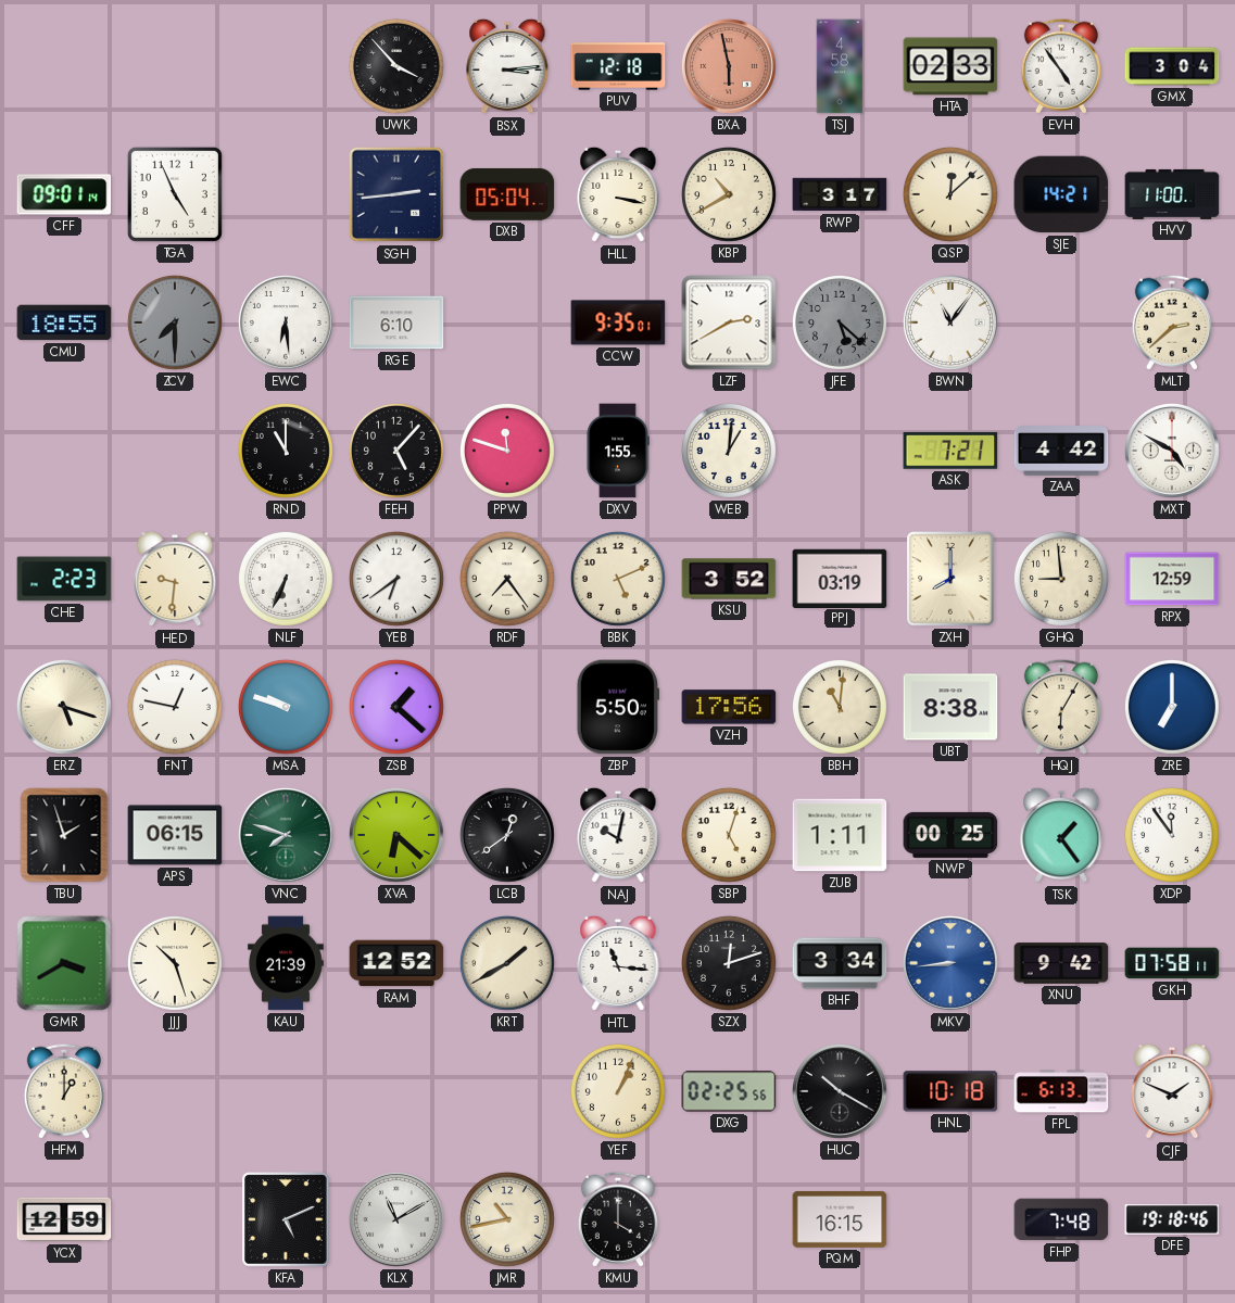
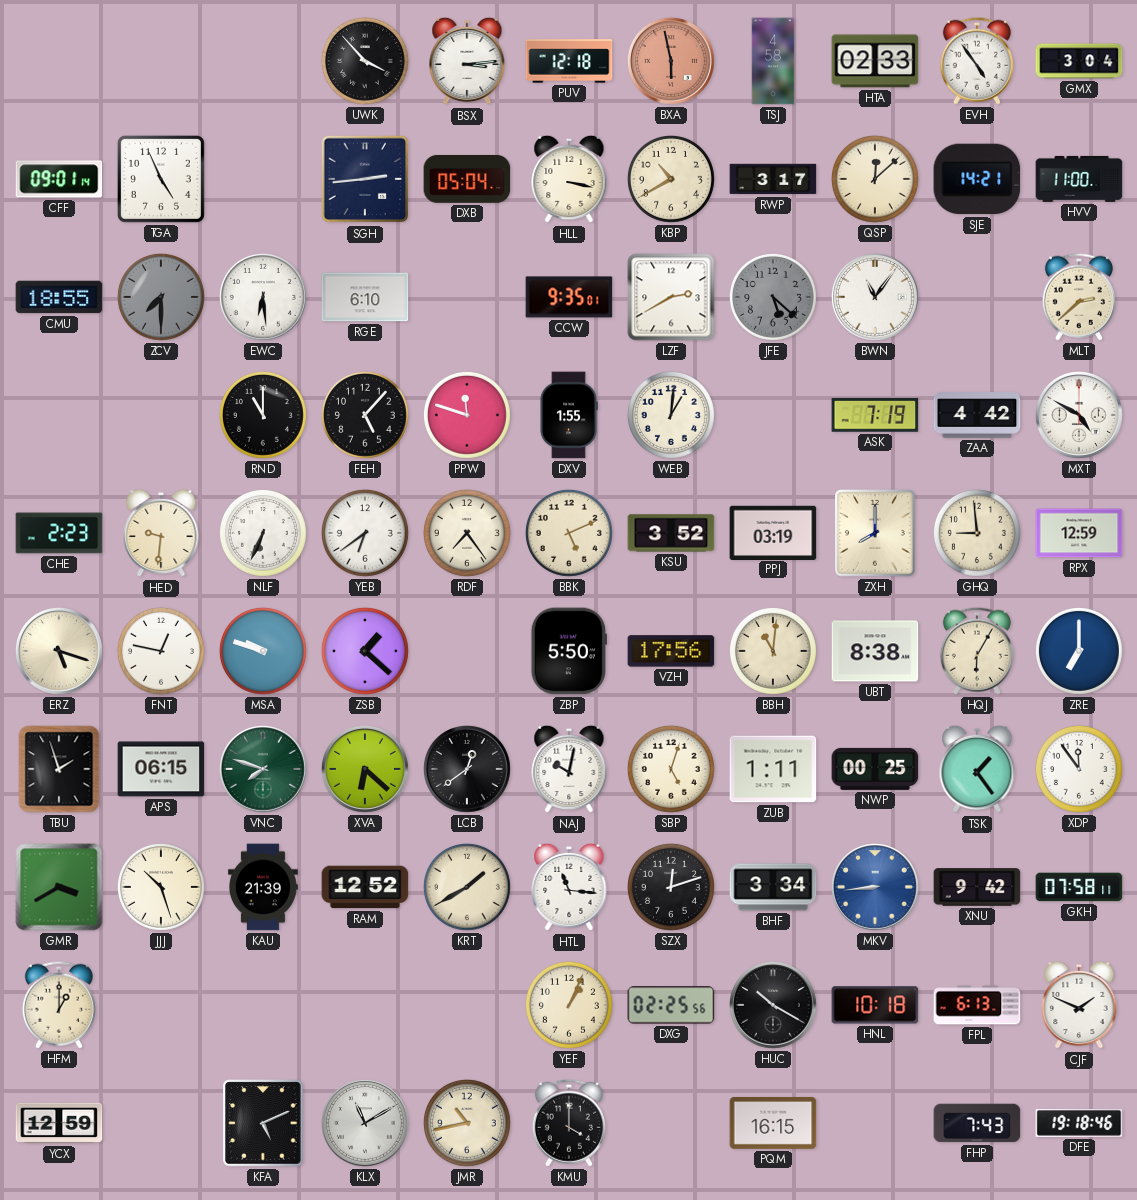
ASK: 7:21 -> 7:19 (875, 415)
FHP: 7:48 -> 7:43 (977, 1123)
